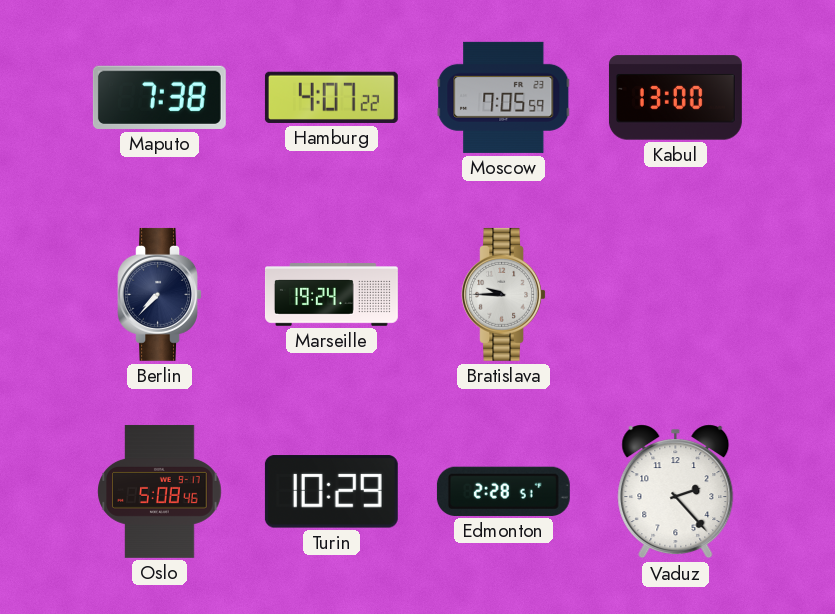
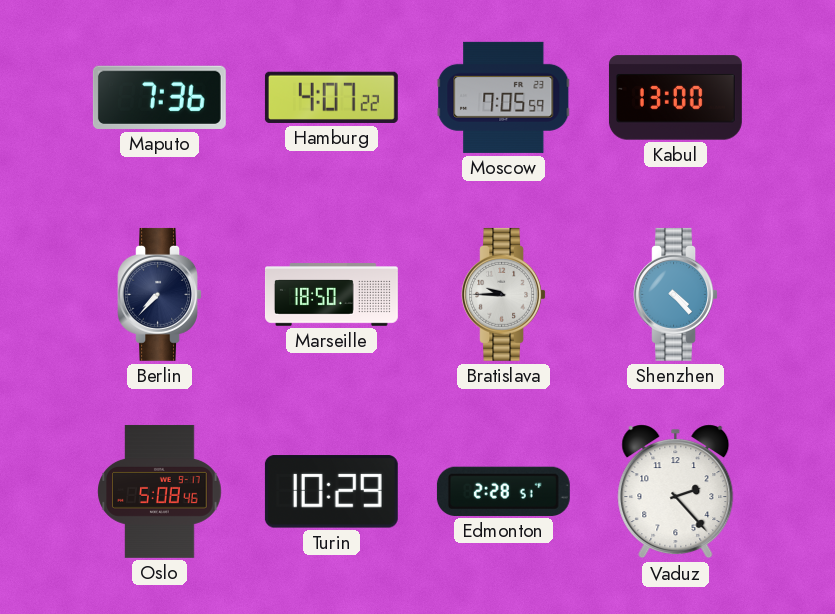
Maputo: 7:38 -> 7:36 (159, 97)
Marseille: 19:24 -> 18:50 (332, 295)
Shenzhen: none -> 4:23 (675, 294)
